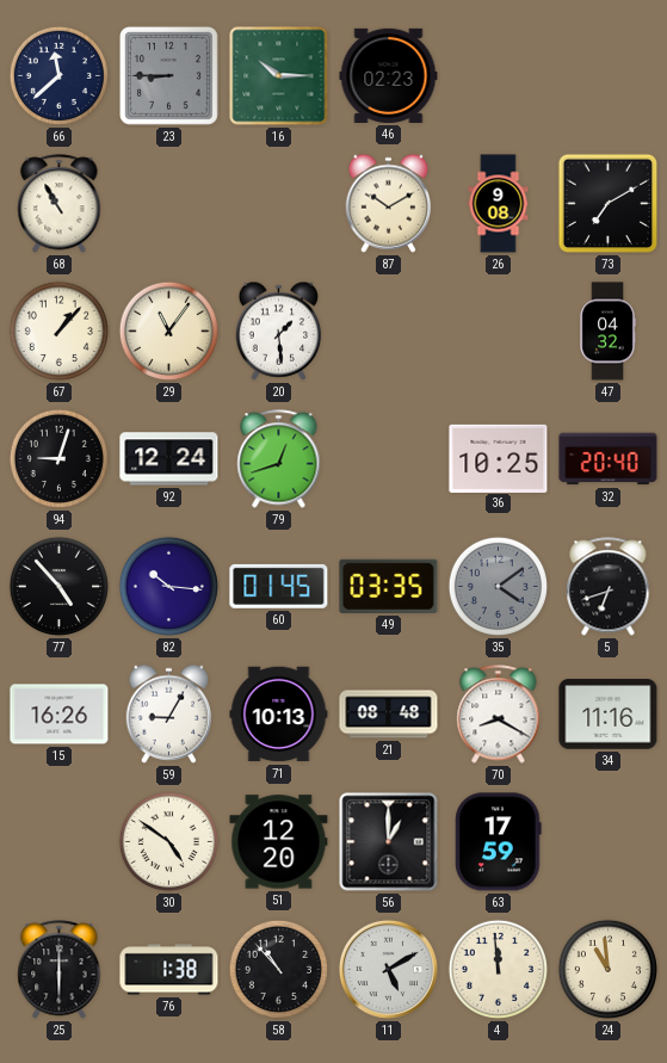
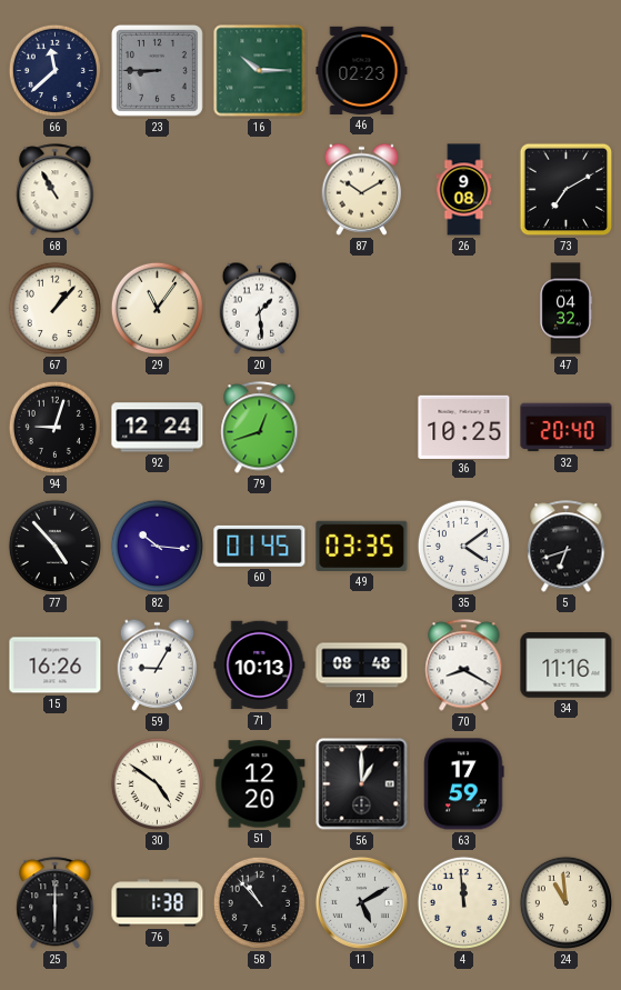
35 dial: grey -> white (463, 546)
